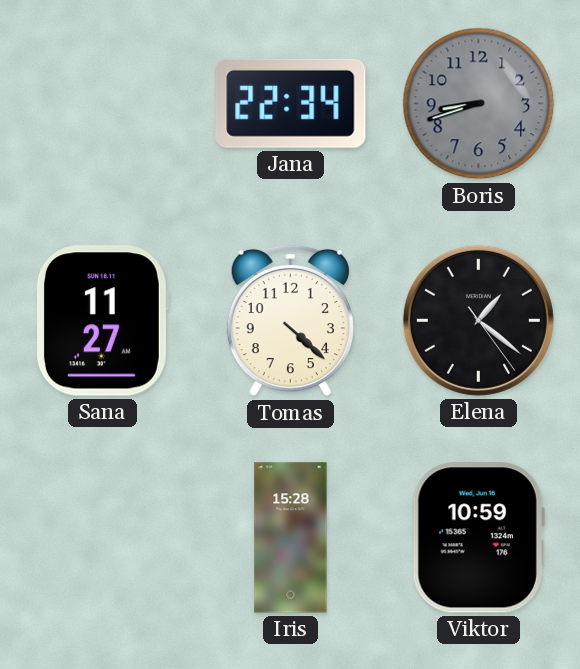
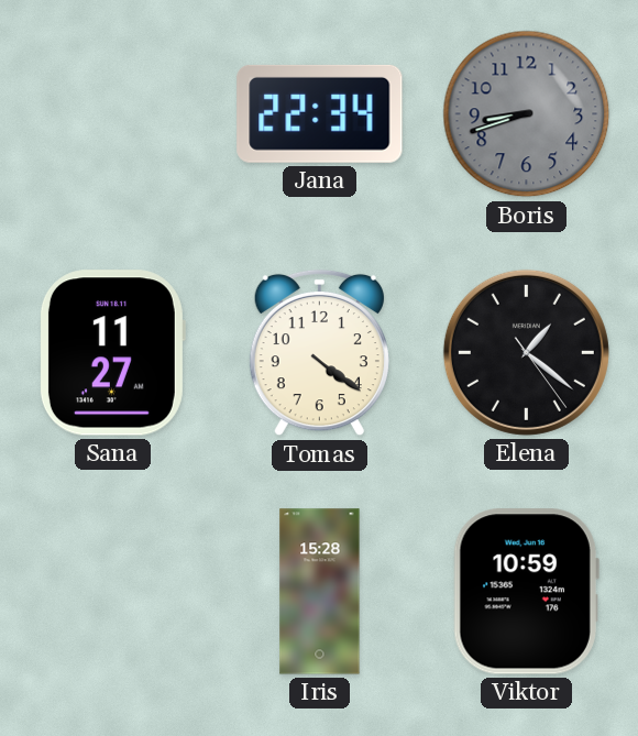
Tomas: 4:22 -> 4:21 (319, 353)
